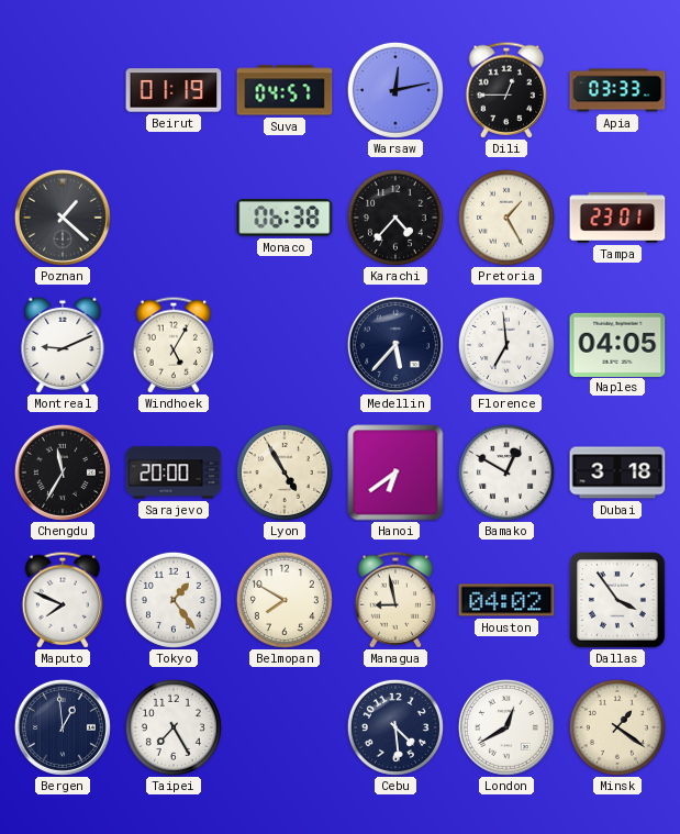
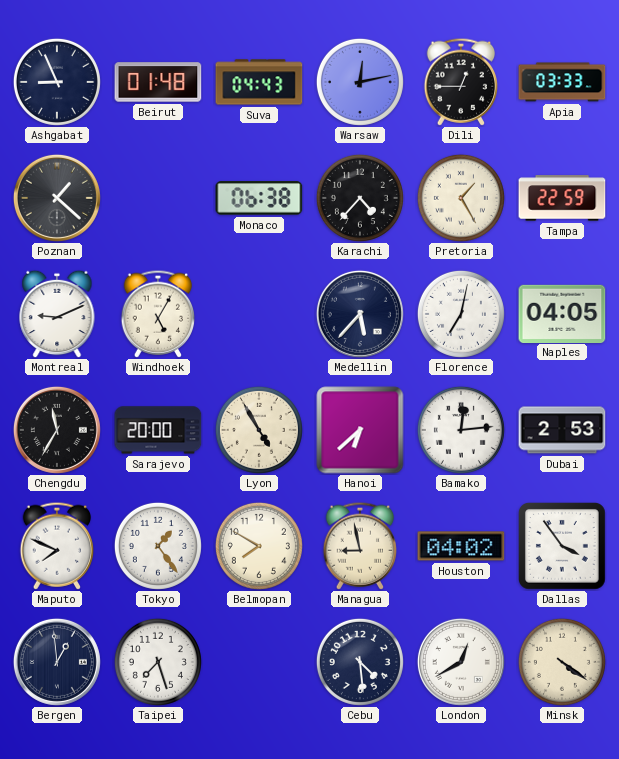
Ashgabat: none -> 8:56 (57, 82)
Beirut: 01:19 -> 01:48 (158, 82)
Suva: 04:57 -> 04:43 (259, 82)
Tampa: 23:01 -> 22:59 (562, 198)
Florence: 6:59 -> 7:02 (461, 314)
Hanoi: 6:39 -> 6:38 (360, 430)
Bamako: 12:50 -> 12:14 (461, 430)
Dubai: 3:18 -> 2:53 (562, 430)
Taipei: 7:25 -> 7:27 (158, 662)
Minsk: 1:21 -> 4:21 (562, 662)
